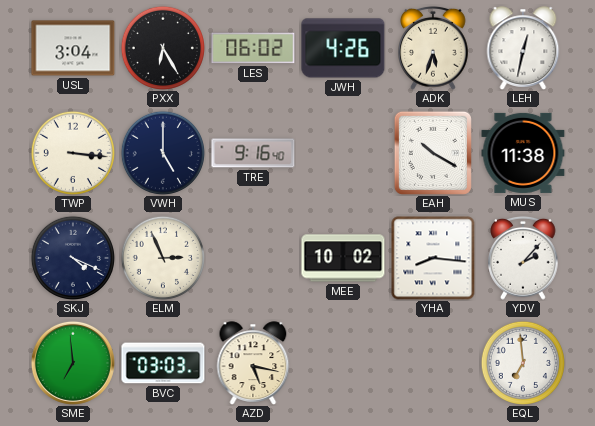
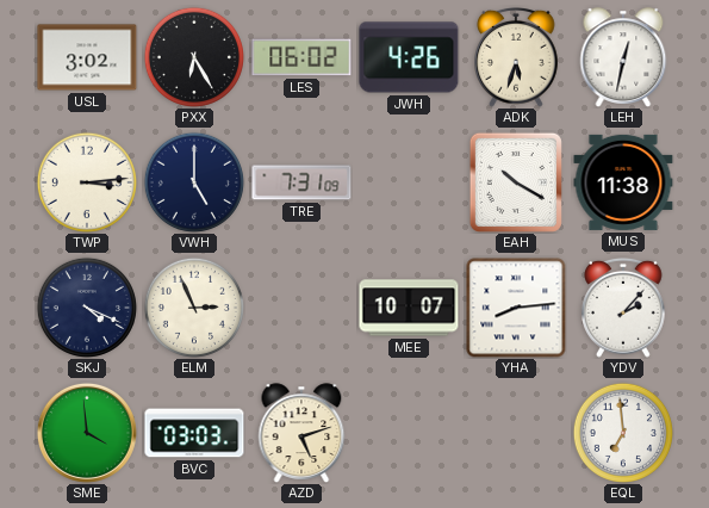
USL: 3:04 -> 3:02 (87, 57)
TWP: 3:16 -> 3:14 (87, 182)
TRE: 9:16 -> 7:31 (301, 182)
MEE: 10:02 -> 10:07 (409, 308)
YHA: 8:16 -> 8:14 (516, 308)
SME: 6:59 -> 3:59 (87, 433)
AZD: 5:17 -> 5:12 (301, 433)
